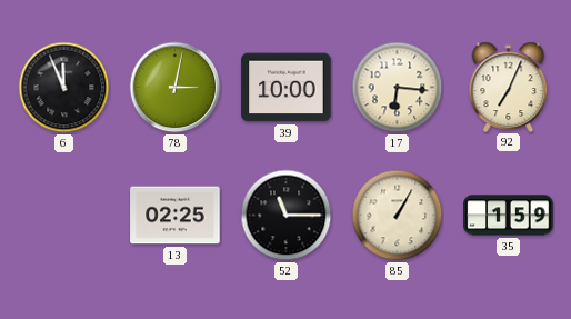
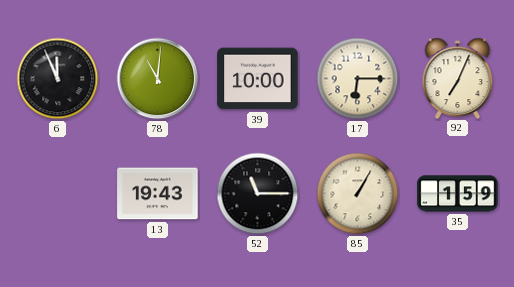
78: 3:02 -> 11:01 (158, 79)
17: 6:16 -> 6:15 (358, 79)
13: 02:25 -> 19:43 (158, 194)
